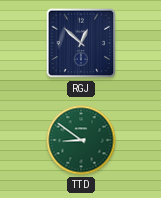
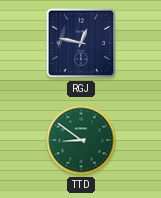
RGJ: 12:52 -> 12:47 (81, 43)
